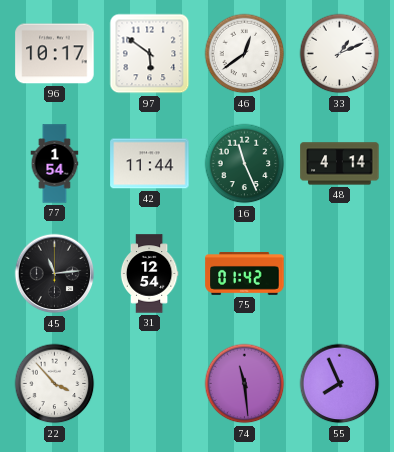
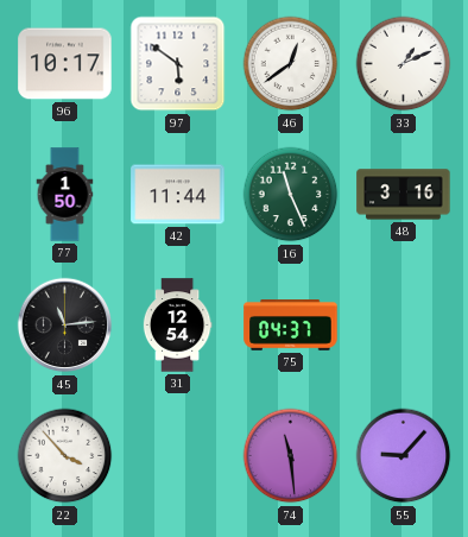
77: 1:54 -> 1:50 (65, 195)
48: 4:14 -> 3:16 (404, 195)
75: 01:42 -> 04:37 (291, 326)
55: 7:56 -> 9:07 (404, 456)
